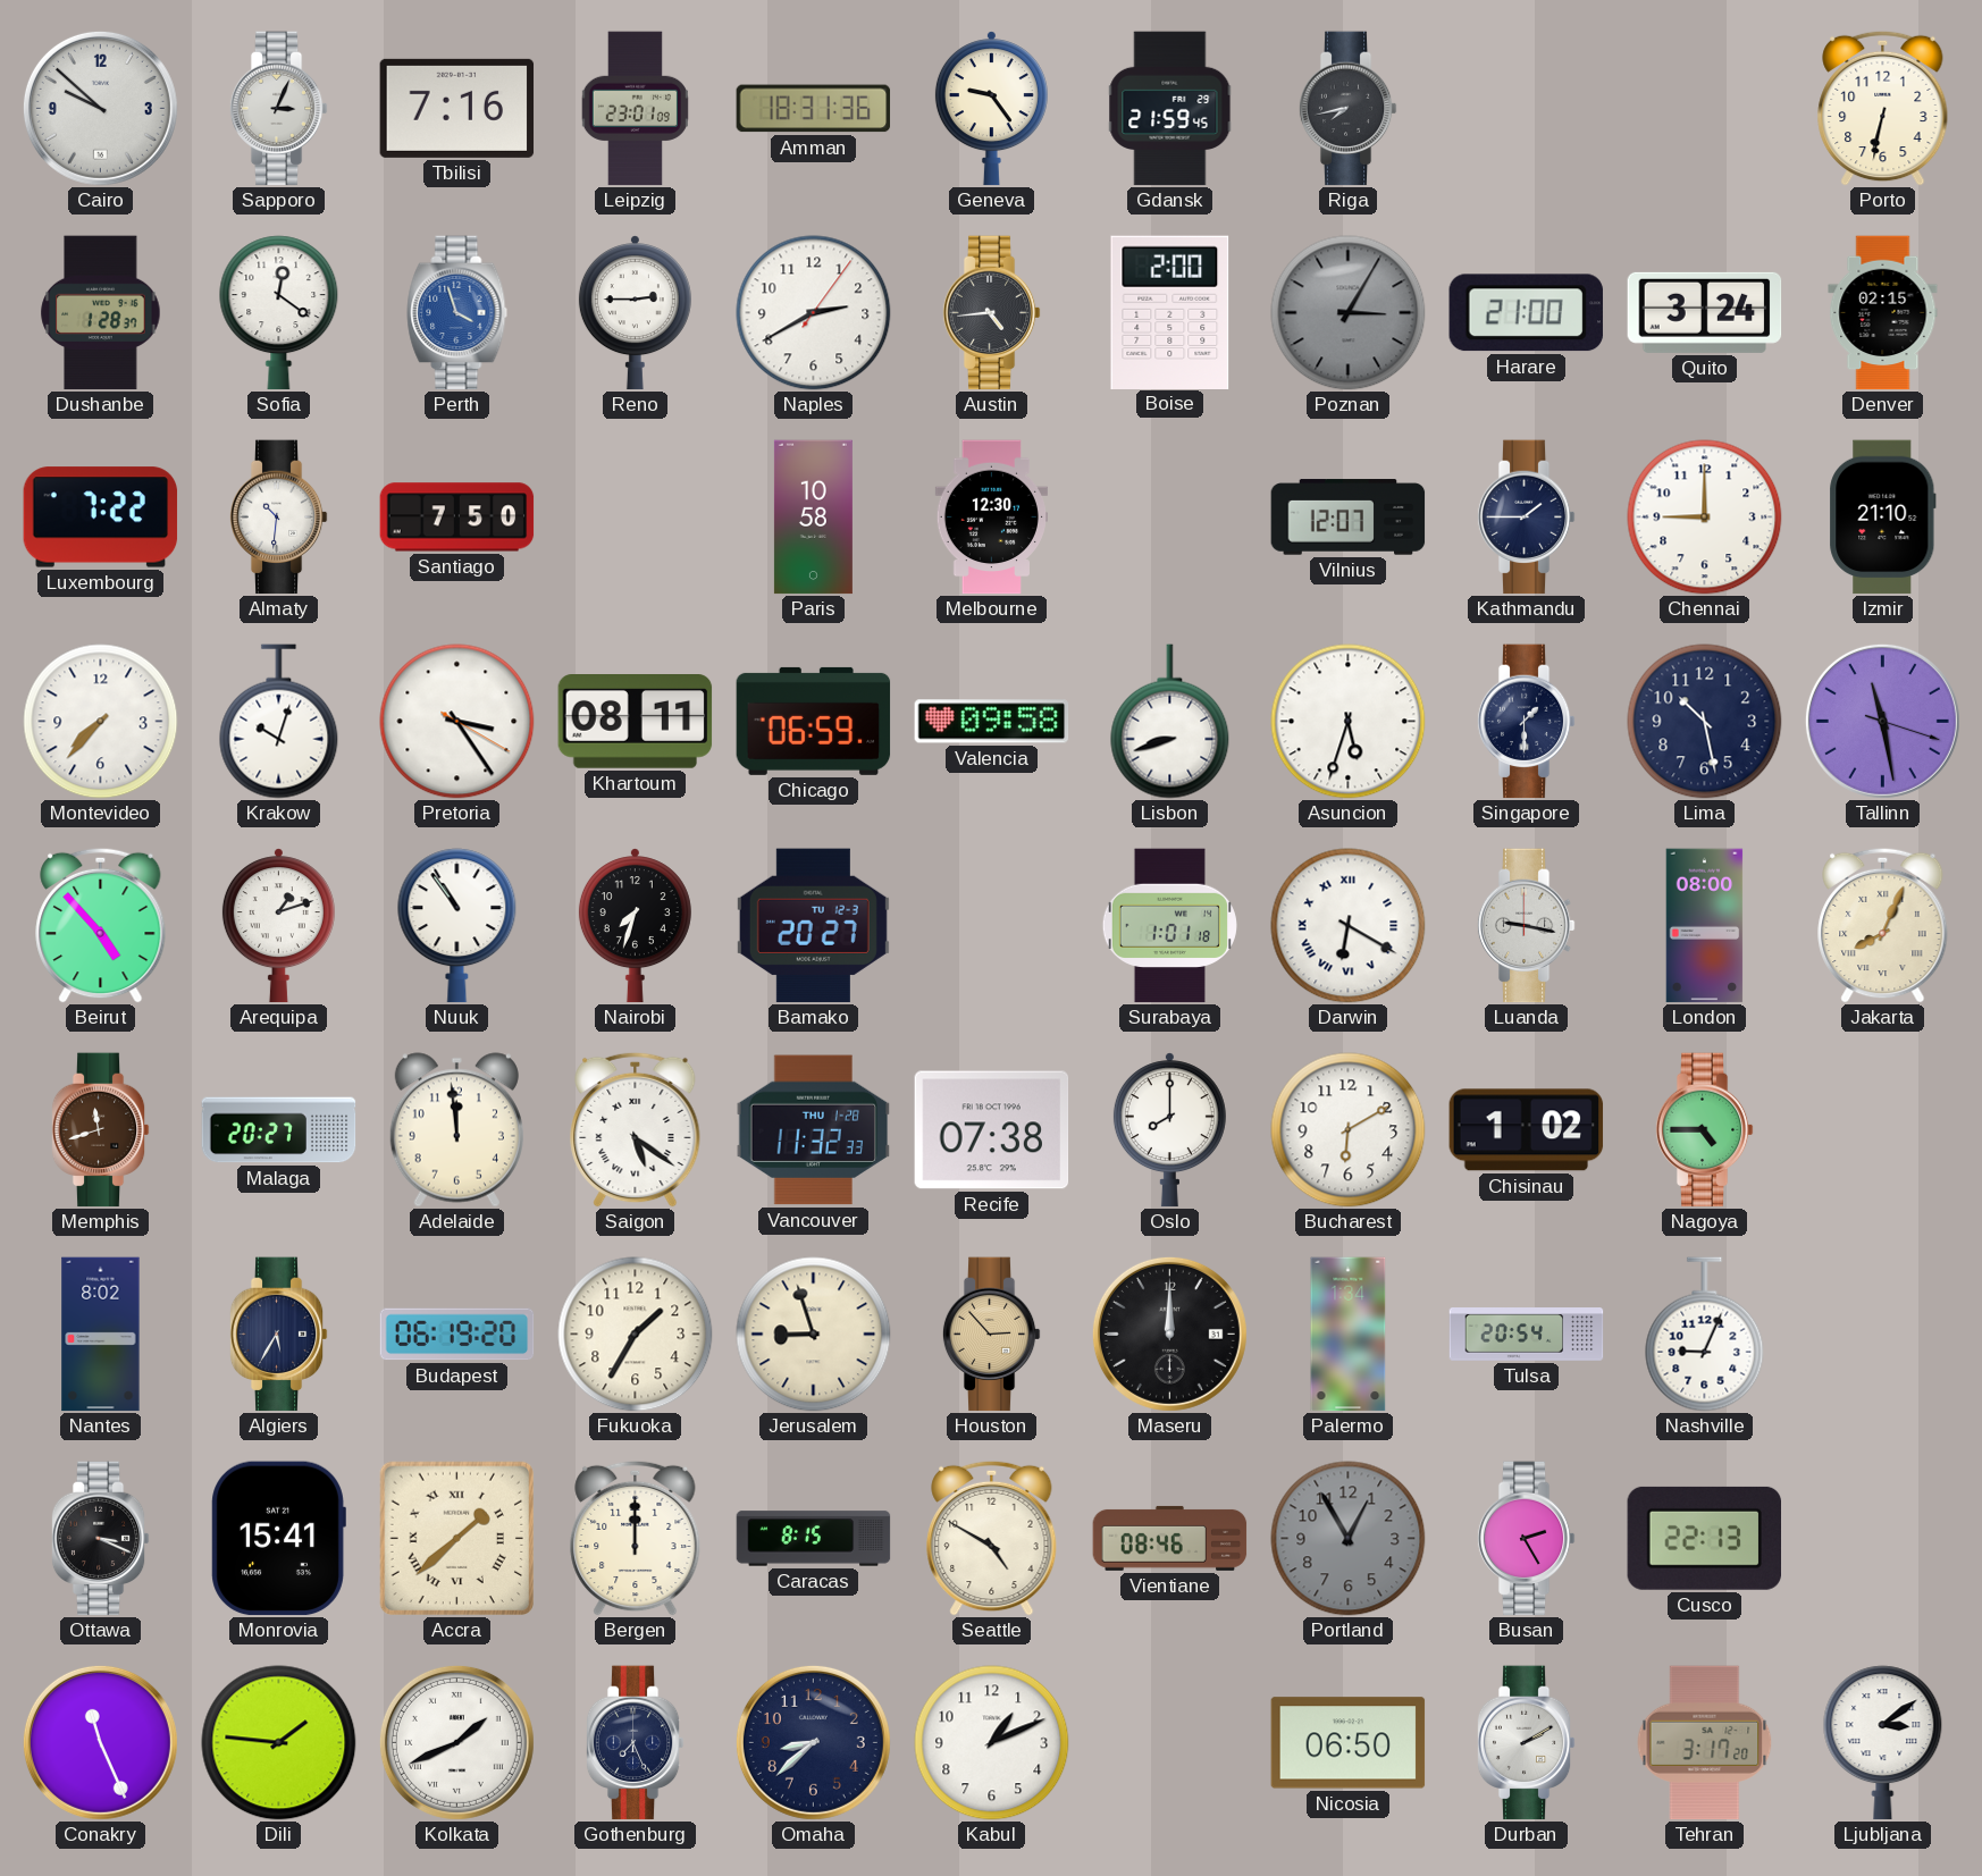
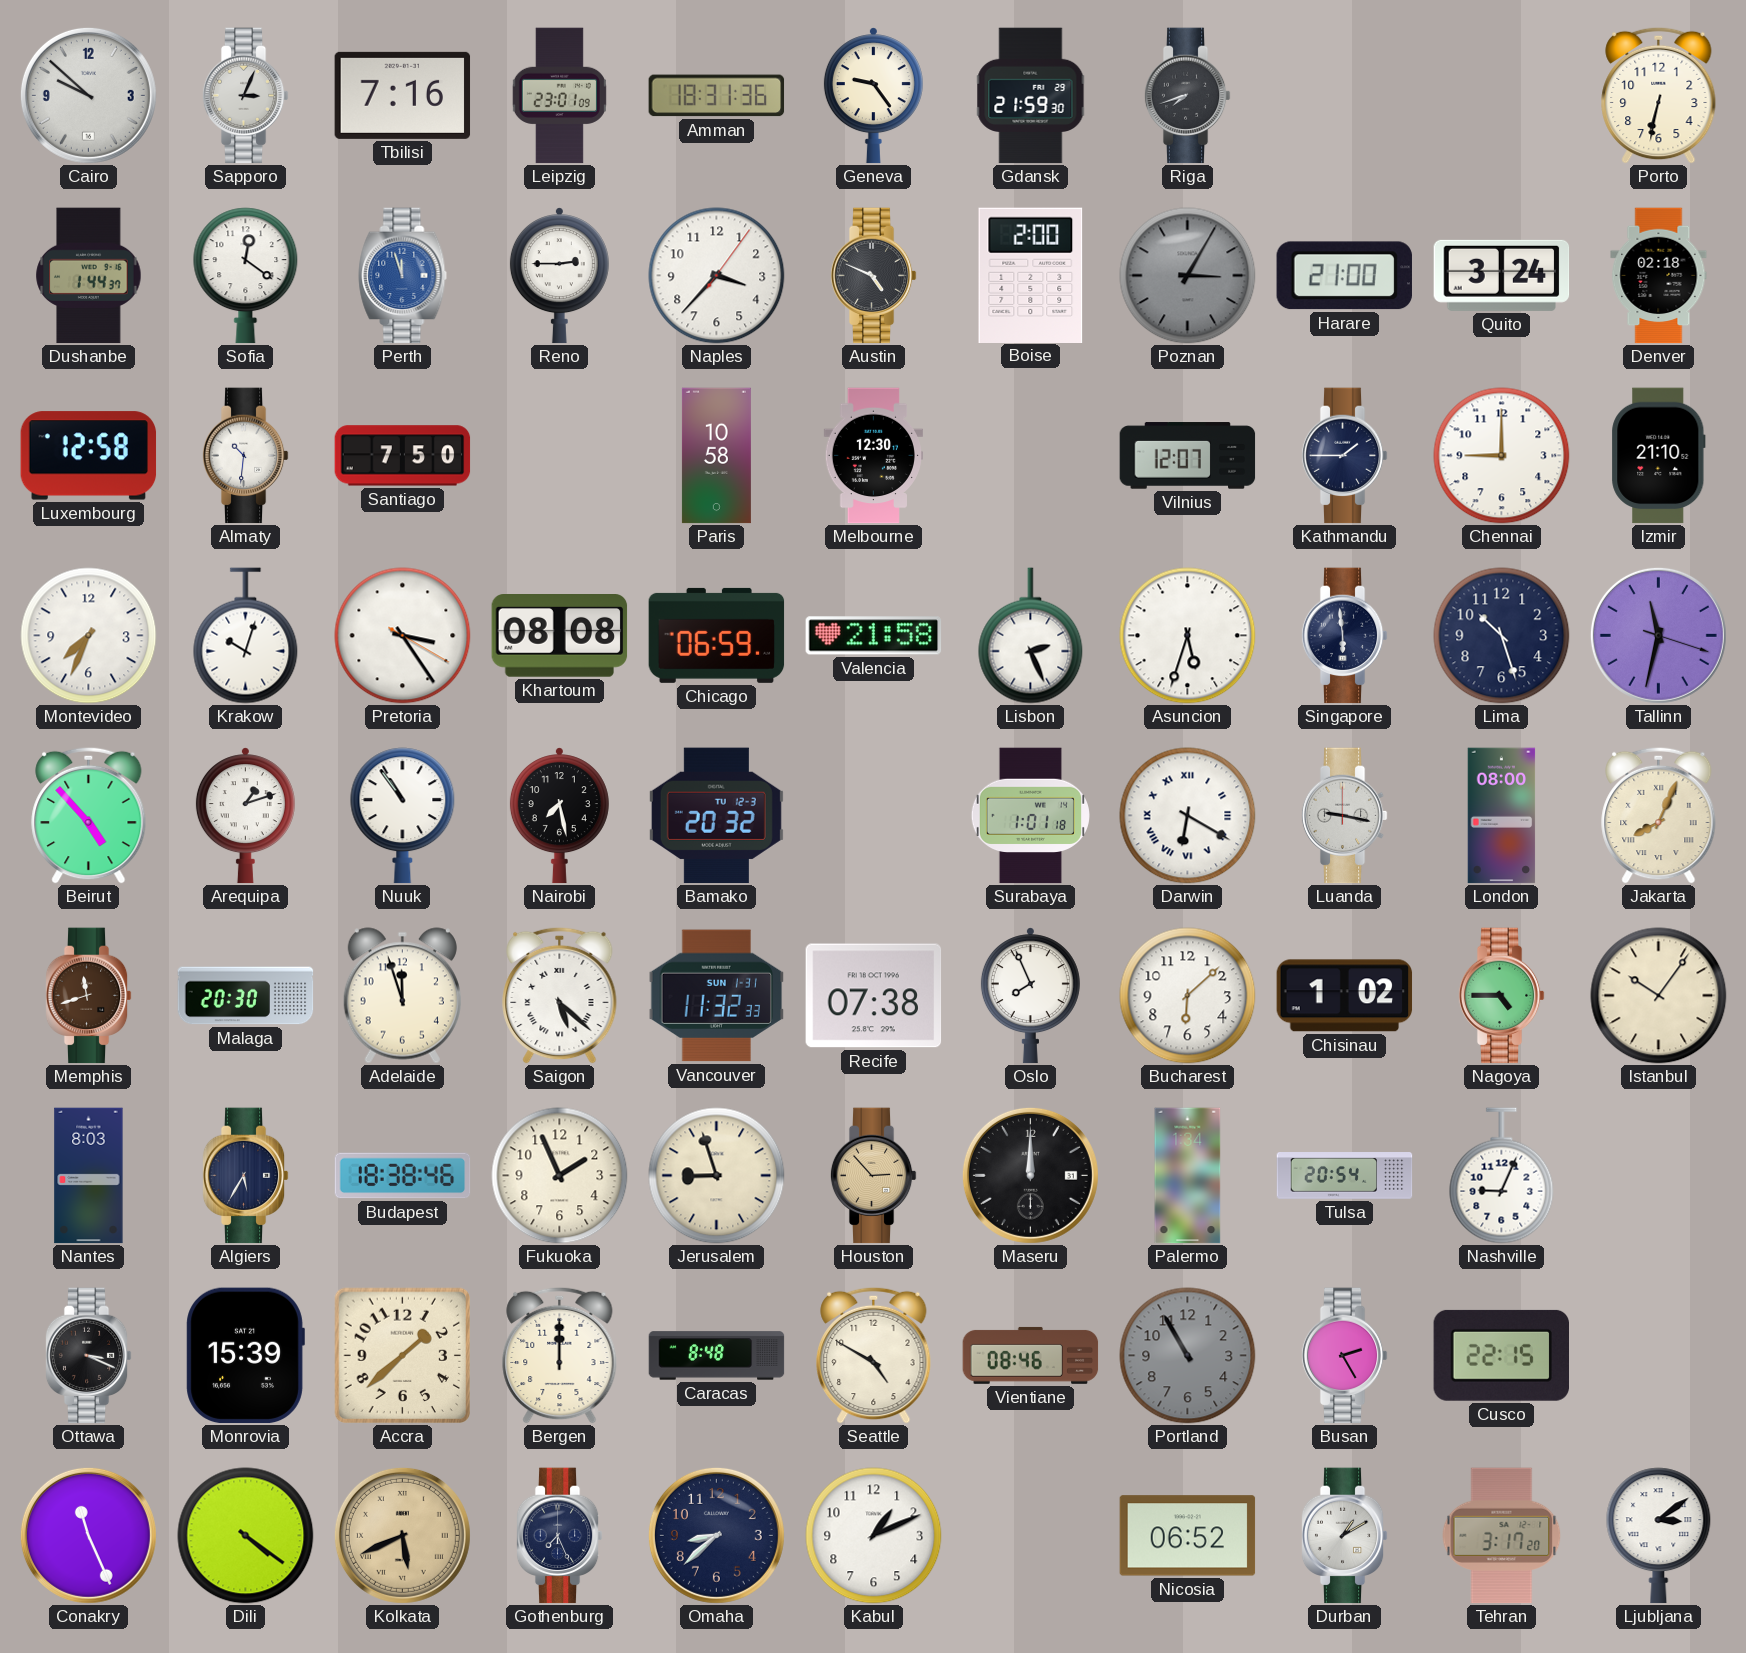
Gdansk: 21:59:45 -> 21:59:30 (1031, 96)
Riga: 7:43 -> 7:42 (1187, 96)
Dushanbe: 1:28 -> 1:44 (89, 276)
Perth: 3:57 -> 11:57 (403, 276)
Naples: 2:40 -> 3:37 (717, 276)
Austin: 4:44 -> 4:49 (873, 276)
Denver: 02:15 -> 02:18 (1659, 276)
Luxembourg: 7:22 -> 12:58 (89, 456)
Montevideo: 7:37 -> 7:34 (89, 636)
Khartoum: 08:11 -> 08:08 (560, 636)
Valencia: 09:58 -> 21:58 (874, 636)
Lisbon: 8:42 -> 2:26 (1031, 636)
Singapore: 1:30 -> 5:59 (1344, 636)
Lima: 10:28 -> 10:27 (1502, 636)
Tallinn: 11:28 -> 11:32 (1658, 635)
Nairobi: 7:33 -> 7:28 (559, 816)
Bamako: 20:27 -> 20:32 (716, 816)
Malaga: 20:27 -> 20:30 (246, 996)
Adelaide: 11:59 -> 11:57 (402, 996)
Saigon: 5:21 -> 5:22 (560, 995)
Vancouver date: THU 1-28 -> SUN 1-31 (717, 996)
Oslo: 8:00 -> 7:56 (1030, 996)
Bucharest: 6:10 -> 6:08 (1188, 996)
Istanbul: none -> 10:06 (1659, 996)
Nantes: 8:02 -> 8:03 (89, 1176)
Budapest: 06:19 -> 18:38 (403, 1176)
Fukuoka: 1:35 -> 1:56 (560, 1176)
Monrovia: 15:41 -> 15:39 (245, 1356)
Accra numerals: Roman -> Arabic (402, 1355)
Caracas: 8:15 -> 8:48 (717, 1356)
Portland: 12:55 -> 10:55 (1188, 1356)
Cusco: 22:13 -> 22:15 (1501, 1355)
Dili: 1:46 -> 4:21 (246, 1536)
Kolkata: 1:41 -> 5:41 (402, 1535)
Kolkata dial: white -> champagne (402, 1535)
Nicosia: 06:50 -> 06:52 (1188, 1536)
Durban: 2:10 -> 1:10 (1344, 1536)
